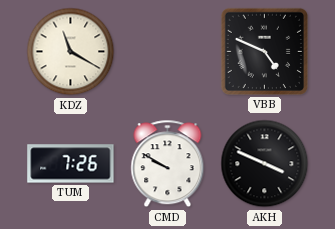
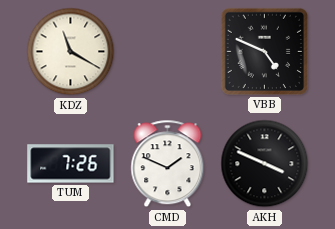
CMD: 9:50 -> 1:49 (168, 164)
